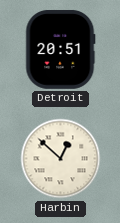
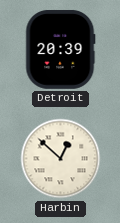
Detroit: 20:51 -> 20:39 (61, 49)
